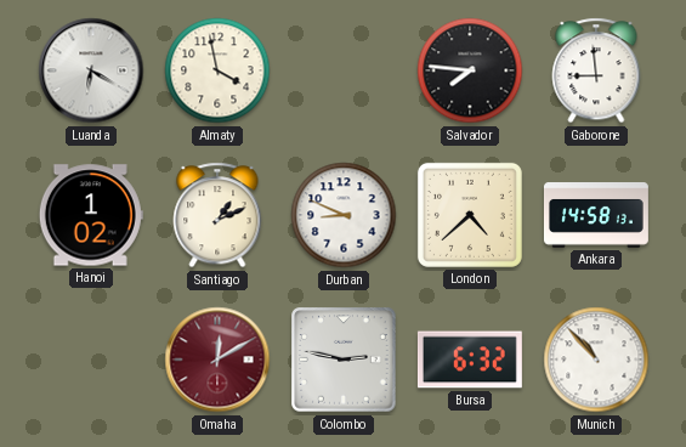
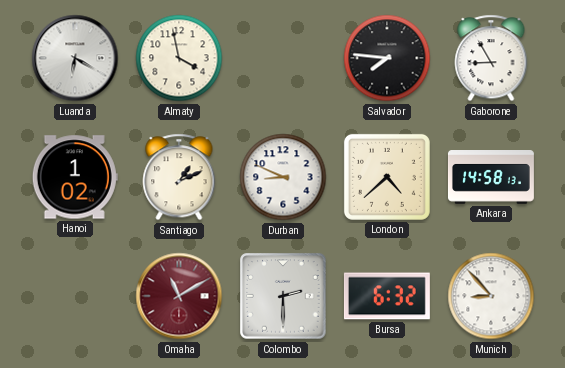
Gaborone: 8:59 -> 8:55 (491, 58)
Omaha: 12:10 -> 11:10 (179, 296)
Colombo: 2:47 -> 2:30 (283, 296)
Munich: 10:53 -> 8:53 (491, 296)
